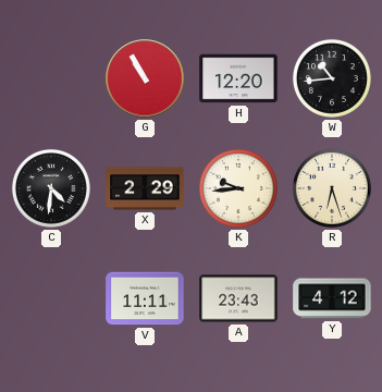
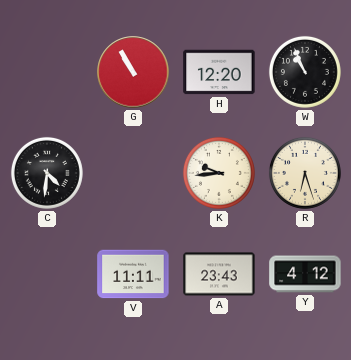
W: 10:44 -> 10:56 (305, 72)
X: 2:29 -> none (145, 188)
